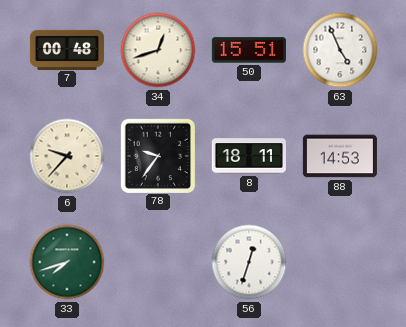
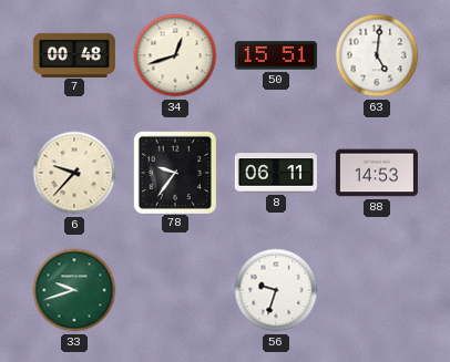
63: 4:56 -> 5:01 (377, 55)
8: 18:11 -> 06:11 (276, 173)
33: 7:42 -> 9:42 (74, 290)
56: 12:33 -> 9:33 (276, 290)
